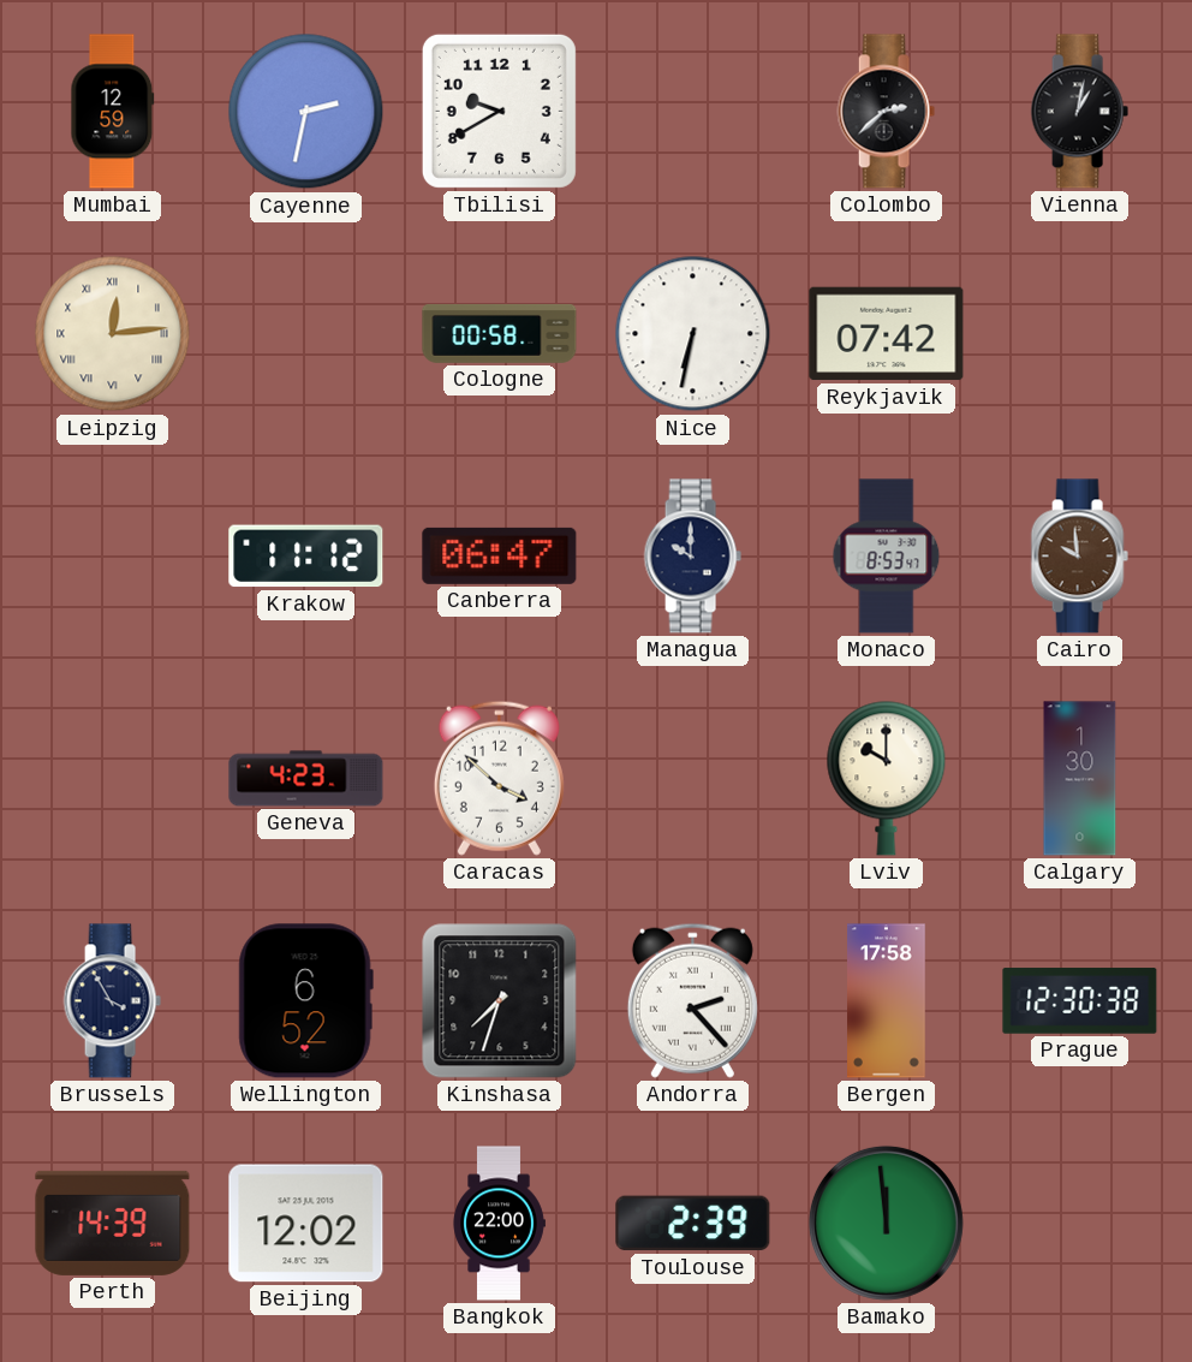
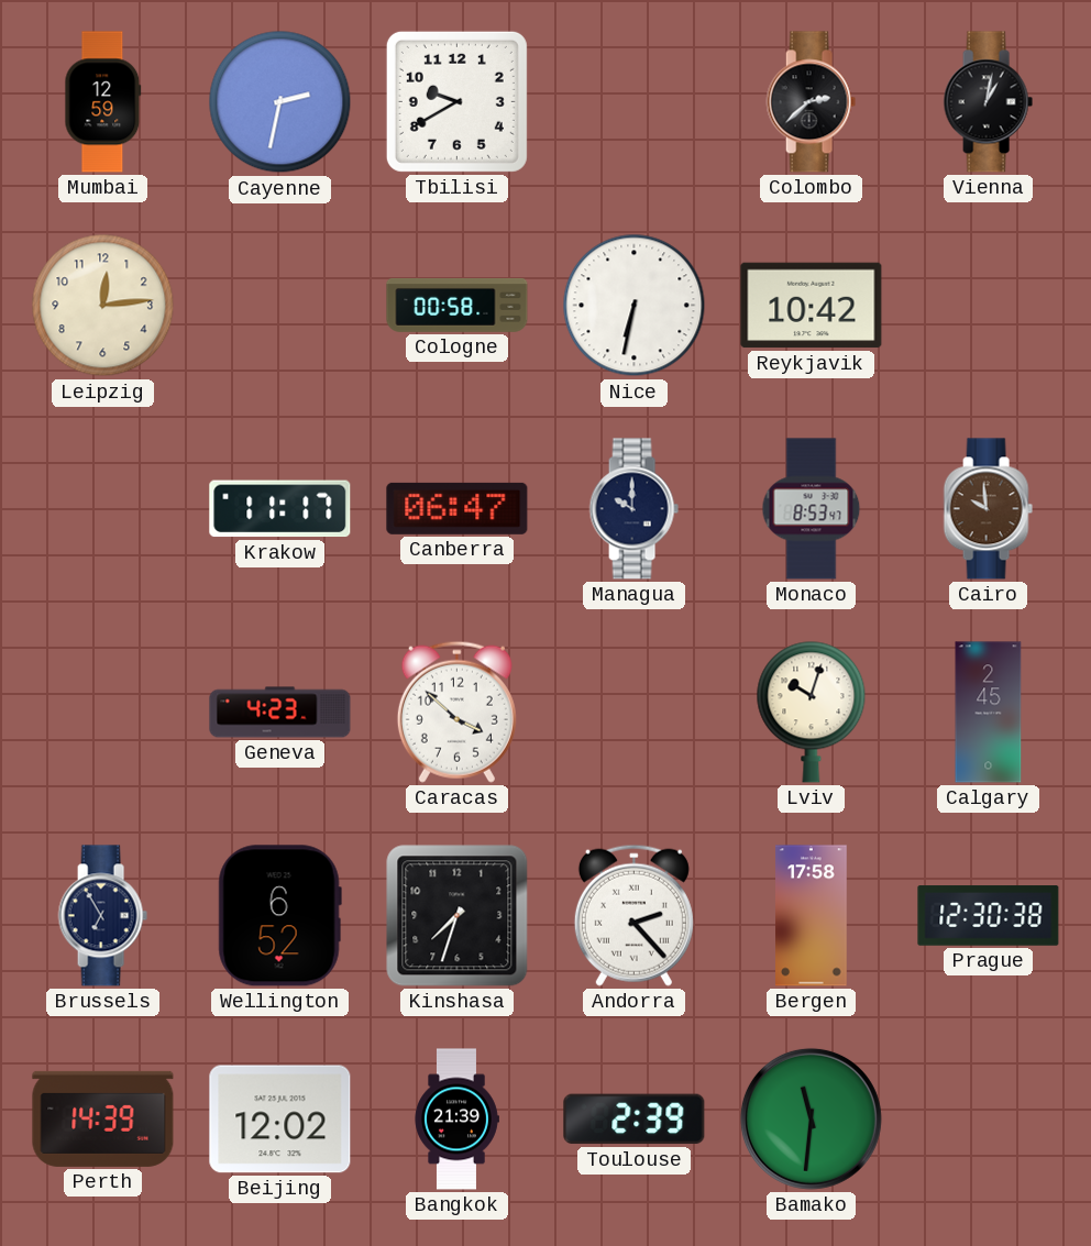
Leipzig numerals: Roman -> Arabic (103, 306)
Reykjavik: 07:42 -> 10:42 (812, 306)
Krakow: 11:12 -> 11:17 (280, 509)
Lviv: 10:00 -> 10:03 (812, 712)
Calgary: 1:30 -> 2:45 (989, 713)
Brussels: 3:55 -> 6:55 (102, 916)
Bangkok: 22:00 -> 21:39 (456, 1120)
Bamako: 11:59 -> 11:31 (811, 1118)
